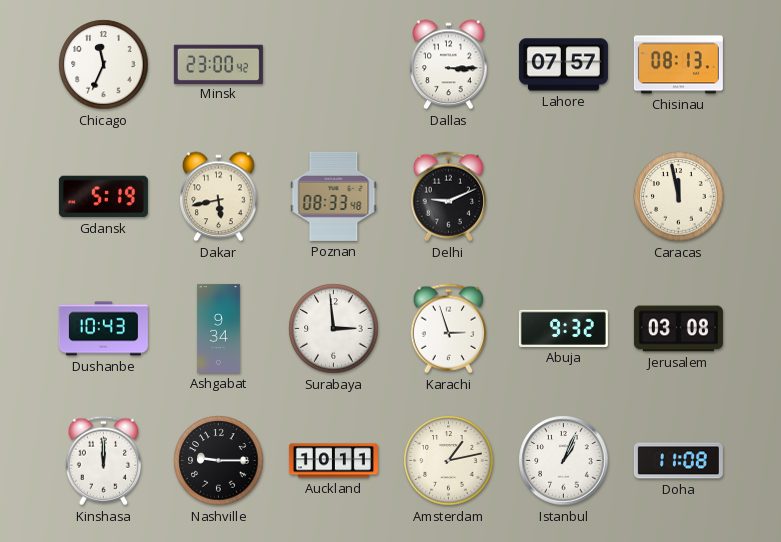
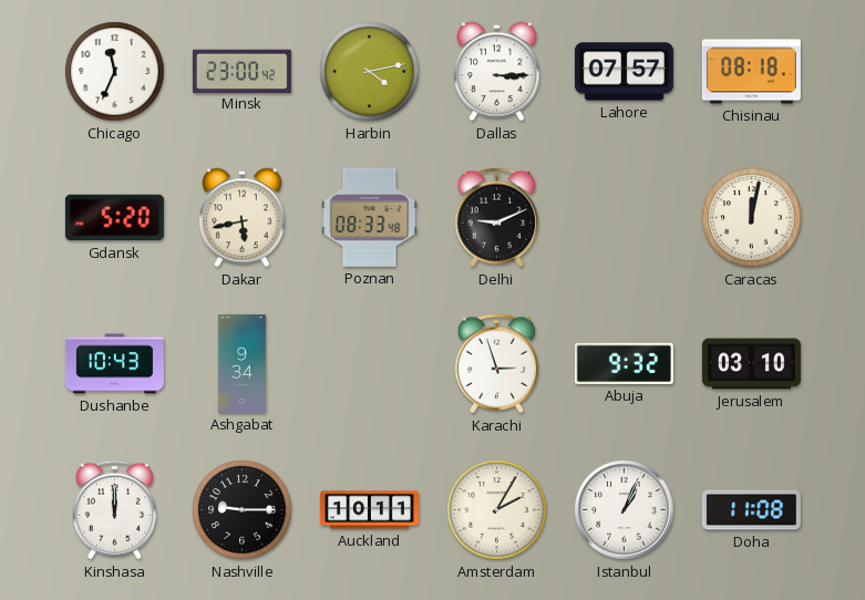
Harbin: none -> 4:13 (370, 72)
Chisinau: 08:13 -> 08:18 (751, 72)
Gdansk: 5:19 -> 5:20 (114, 218)
Caracas: 11:58 -> 12:02 (752, 218)
Surabaya: 2:59 -> none (334, 329)
Jerusalem: 03:08 -> 03:10 (751, 364)
Amsterdam: 1:13 -> 2:05 (497, 510)
